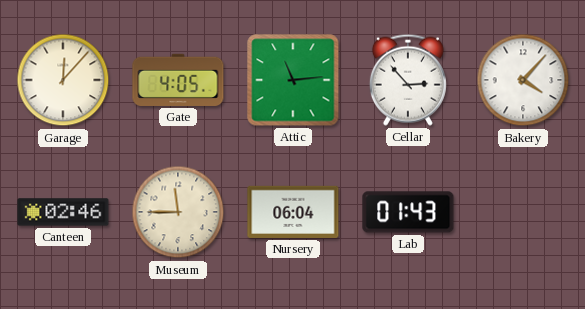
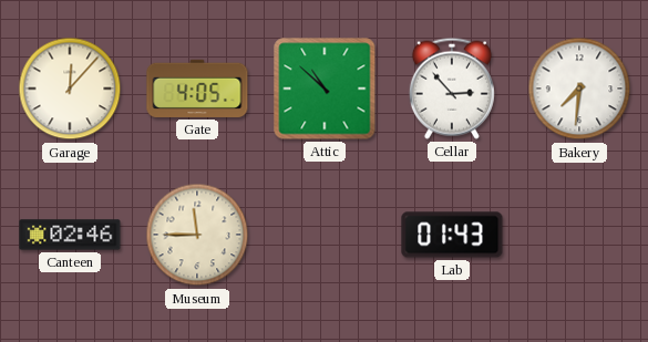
Attic: 11:14 -> 10:52 (325, 89)
Bakery: 4:07 -> 7:31 (579, 89)
Nursery: 06:04 -> none (293, 212)
